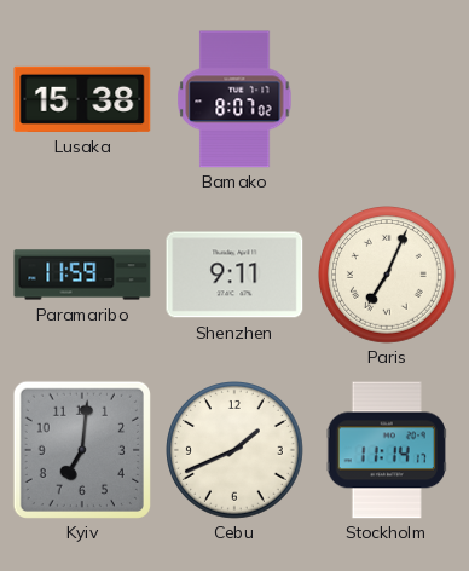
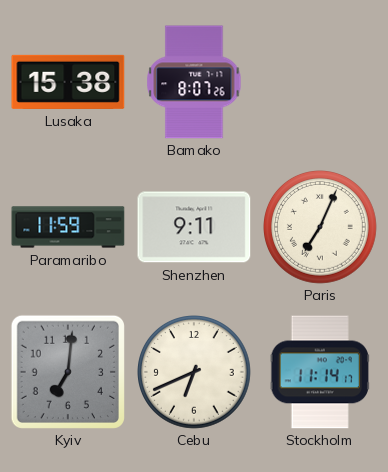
Bamako: 8:07:02 -> 8:07:26 (194, 82)
Cebu: 1:41 -> 6:41 (195, 373)
